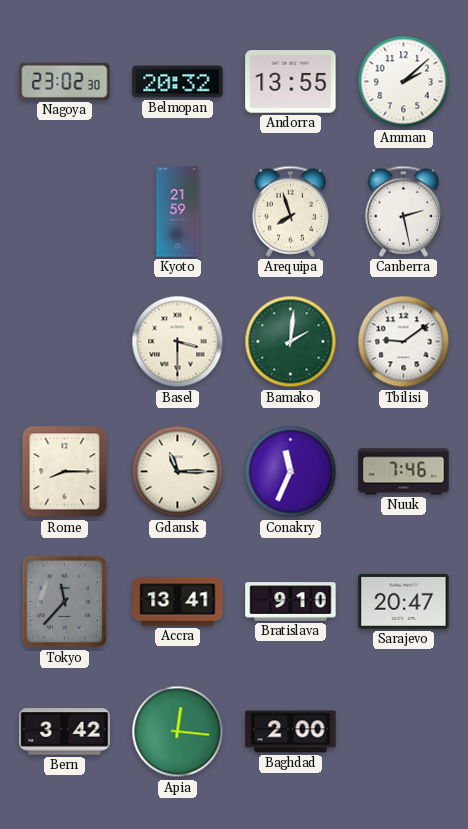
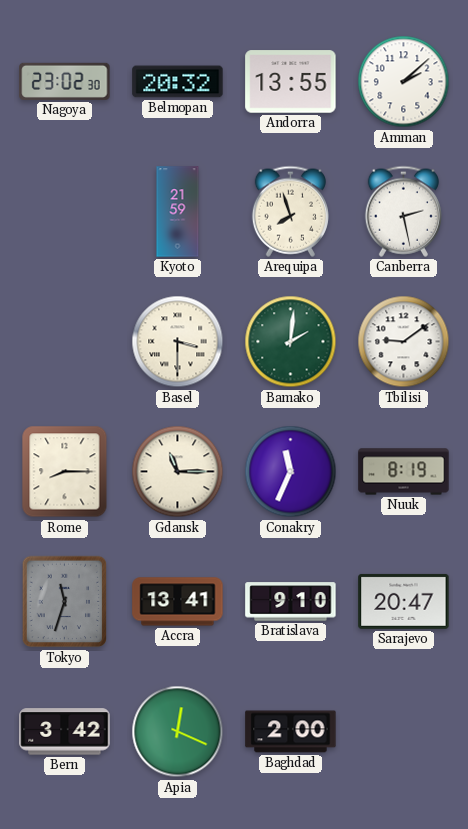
Nuuk: 7:46 -> 8:19 (404, 472)
Tokyo: 11:37 -> 11:33 (65, 602)
Apia: 12:16 -> 12:19 (178, 732)
